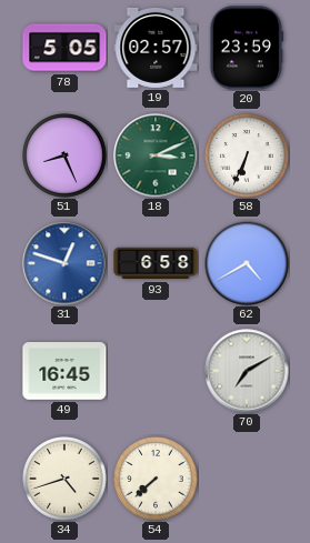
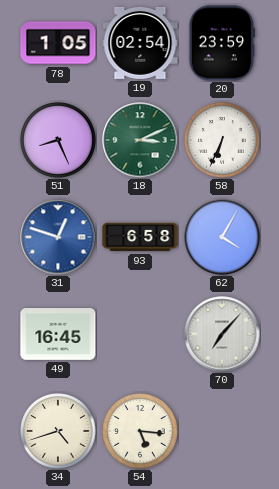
78: 5:05 -> 1:05 (58, 43)
19: 02:57 -> 02:54 (140, 43)
62: 4:40 -> 4:05 (222, 237)
70: 7:10 -> 7:07 (222, 334)
54: 7:38 -> 5:16 (140, 431)
